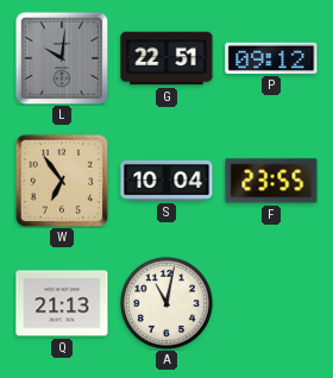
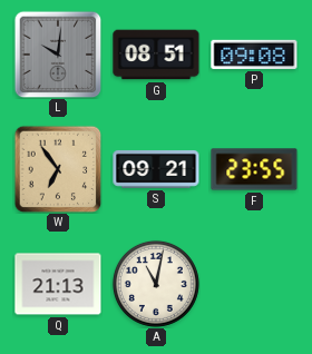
G: 22:51 -> 08:51 (156, 55)
P: 09:12 -> 09:08 (254, 55)
S: 10:04 -> 09:21 (156, 169)
